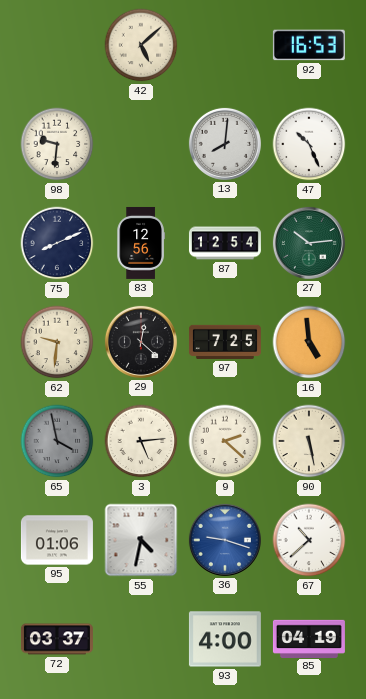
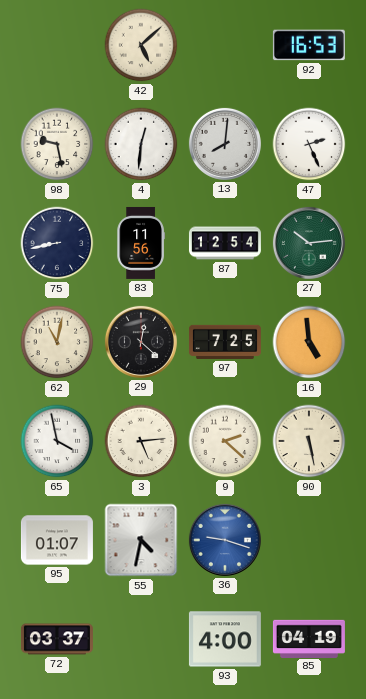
98: 9:31 -> 9:28 (57, 144)
4: none -> 12:31 (141, 144)
47: 10:26 -> 2:26 (309, 144)
75: 8:11 -> 8:43 (57, 243)
83: 12:56 -> 11:56 (141, 243)
62: 9:31 -> 11:02 (57, 342)
65 dial: grey -> white (57, 441)
95: 01:06 -> 01:07 (57, 540)
67: 10:38 -> none (309, 540)
